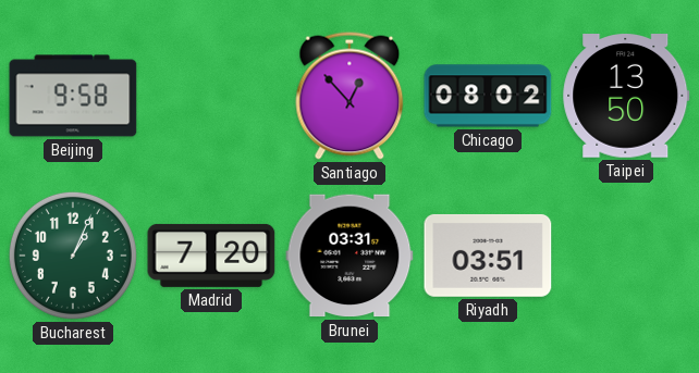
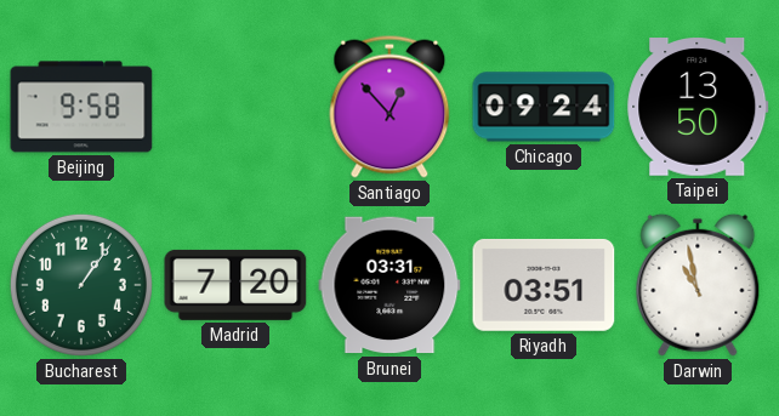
Chicago: 08:02 -> 09:24 (544, 107)
Bucharest: 1:04 -> 1:06 (81, 285)
Darwin: none -> 10:58 (698, 285)
